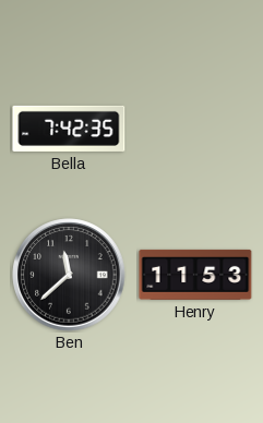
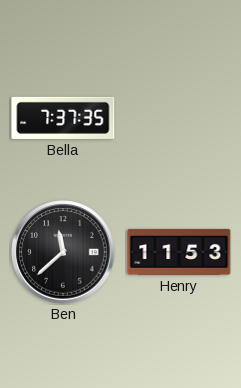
Bella: 7:42 -> 7:37 (63, 118)
